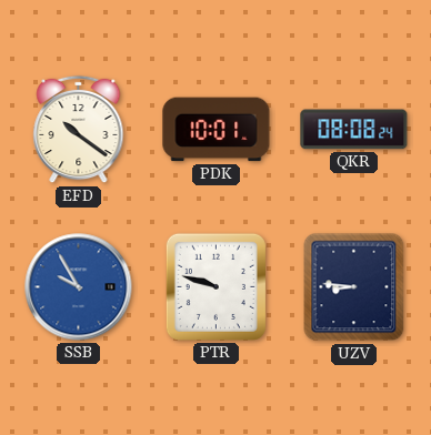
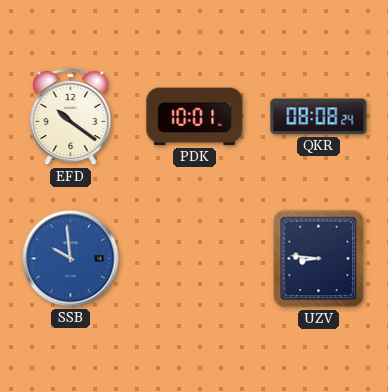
SSB: 9:55 -> 9:59 (71, 259)
PTR: 9:48 -> none (215, 286)
